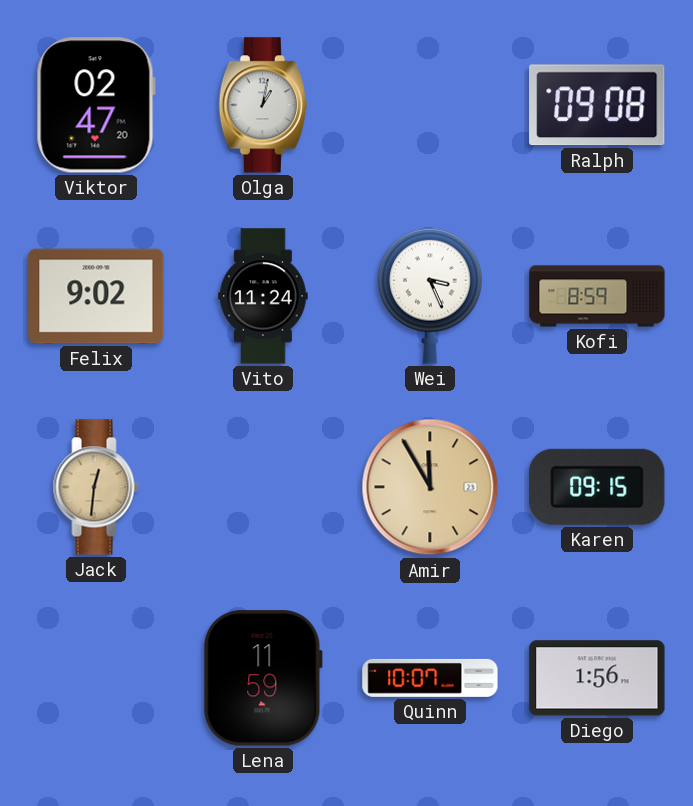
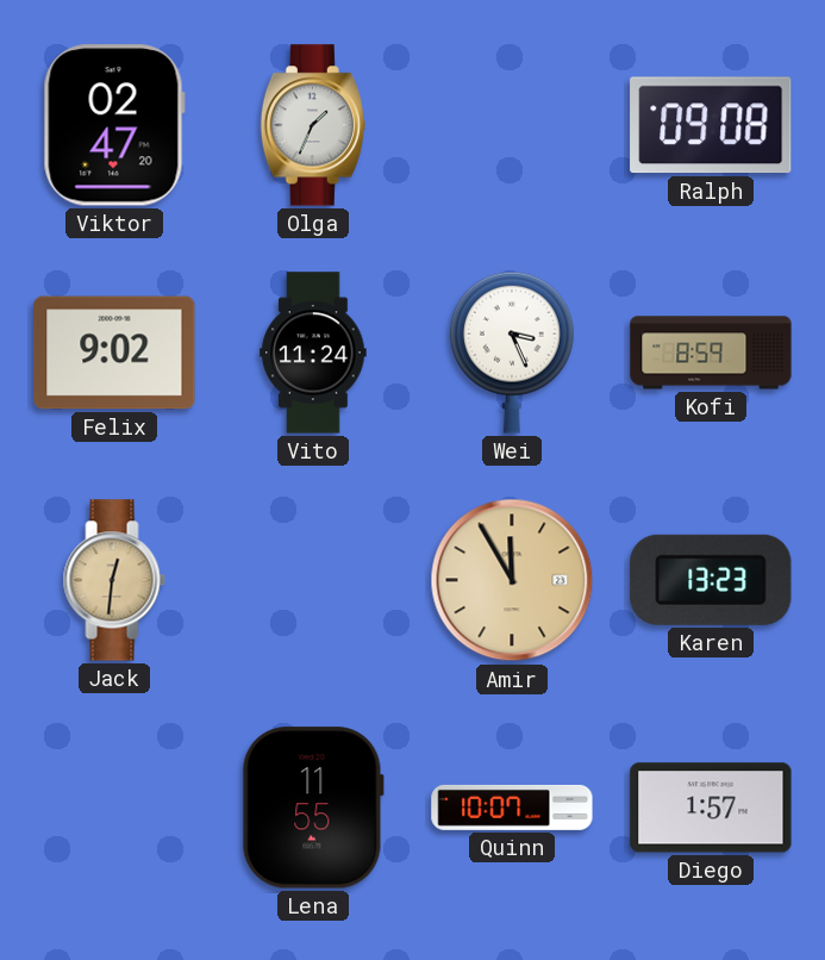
Olga: 1:02 -> 1:34 (313, 125)
Karen: 09:15 -> 13:23 (711, 580)
Lena: 11:59 -> 11:55 (313, 808)
Diego: 1:56 -> 1:57 (711, 808)
